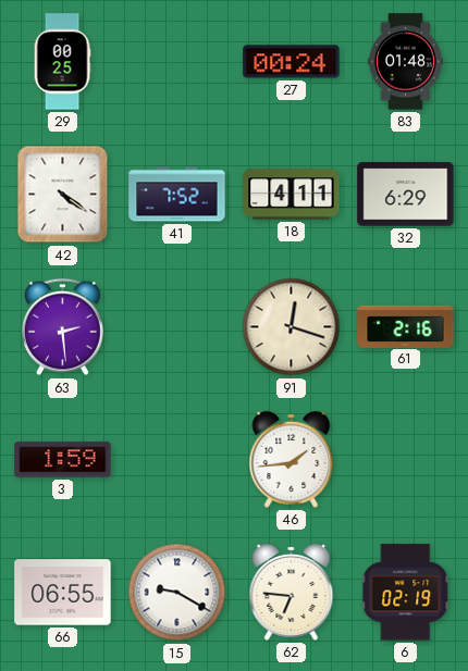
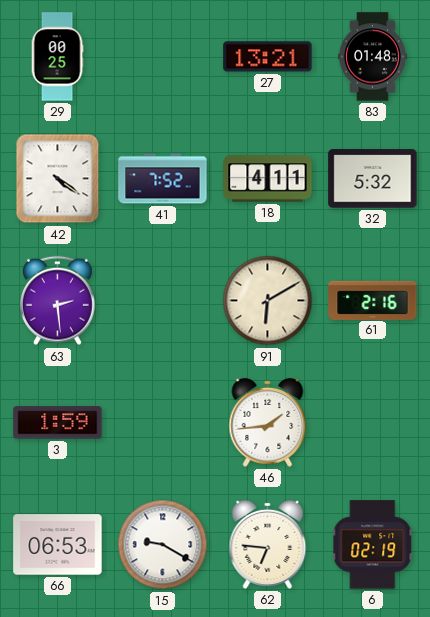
27: 00:24 -> 13:21 (268, 57)
32: 6:29 -> 5:32 (373, 179)
91: 12:18 -> 6:10 (268, 301)
66: 06:55 -> 06:53 (58, 545)
